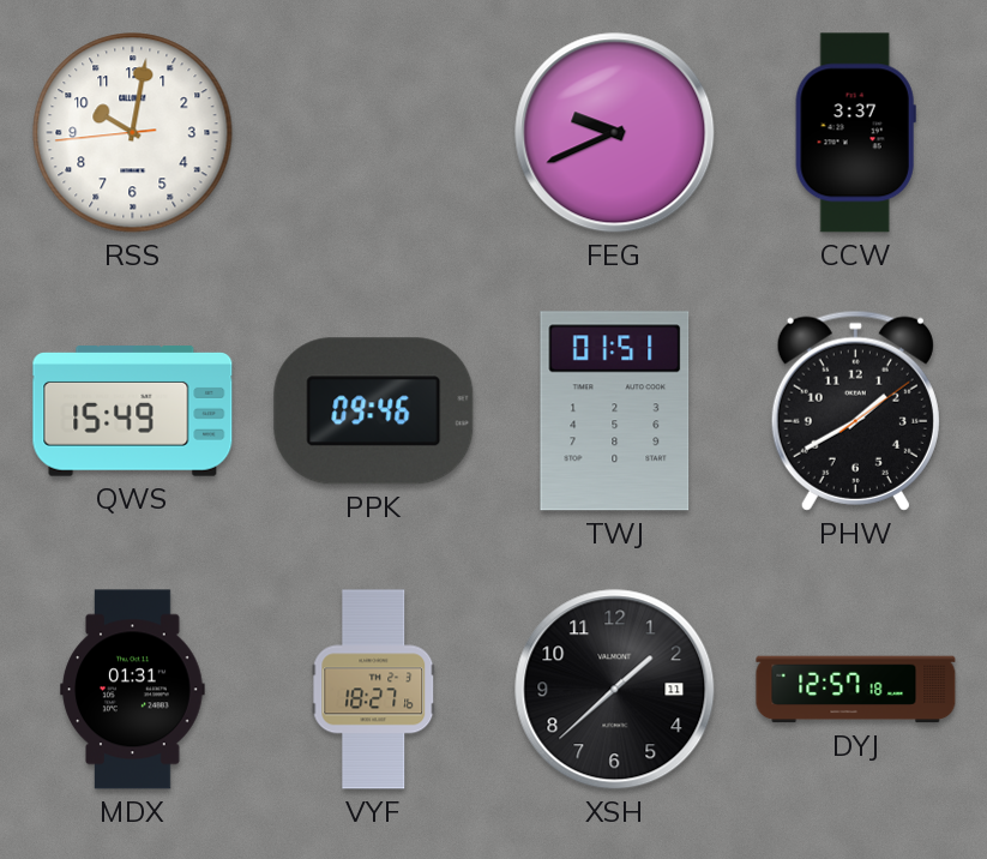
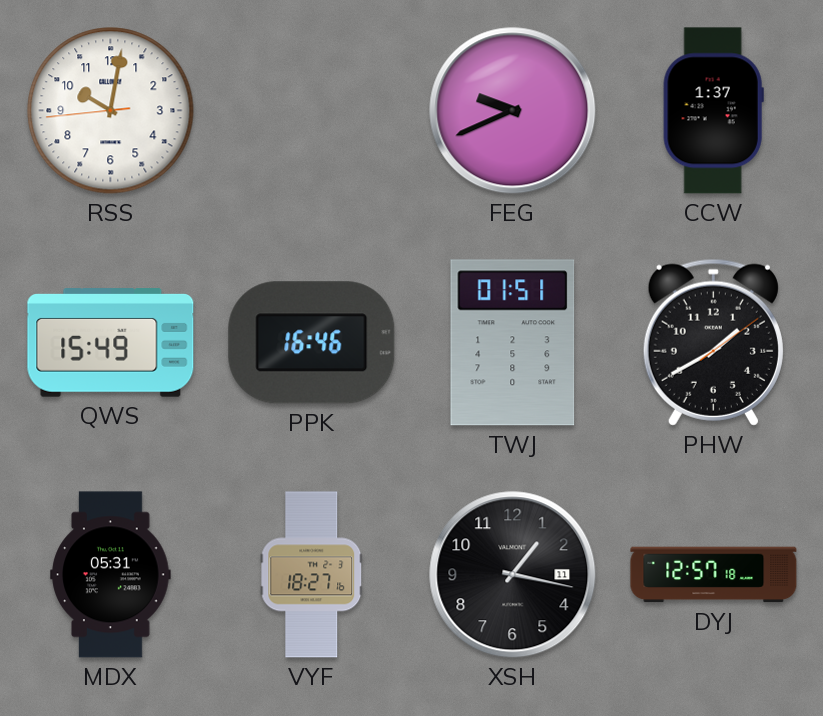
CCW: 3:37 -> 1:37 (713, 111)
PPK: 09:46 -> 16:46 (312, 343)
MDX: 01:31 -> 05:31 (111, 575)
XSH: 1:38 -> 1:17 (513, 575)
